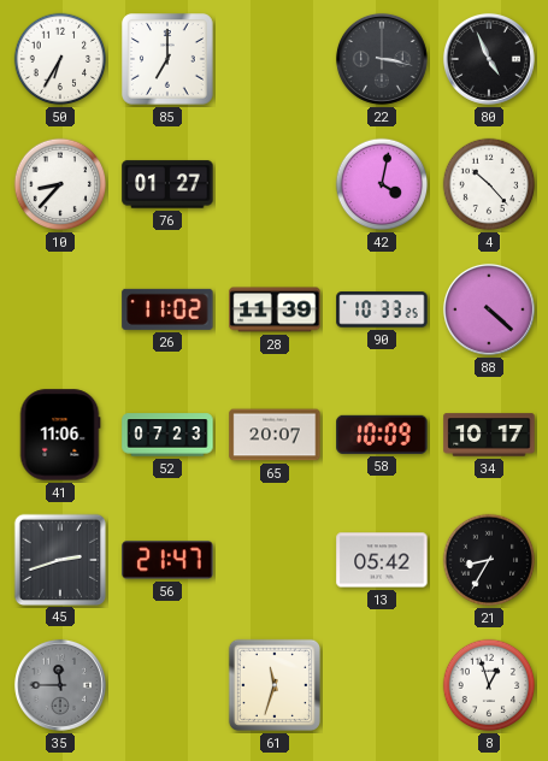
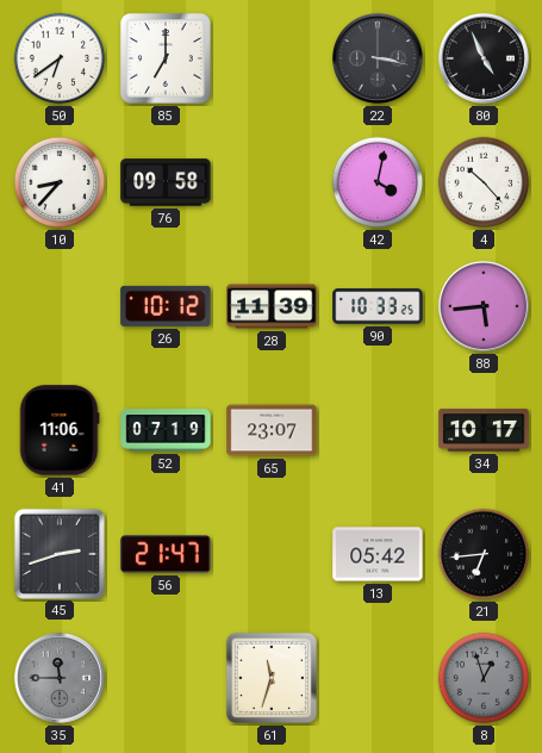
50: 6:35 -> 6:39 (60, 58)
76: 01:27 -> 09:58 (166, 182)
26: 11:02 -> 10:12 (166, 306)
88: 4:22 -> 5:44 (484, 306)
52: 07:23 -> 07:19 (166, 430)
65: 20:07 -> 23:07 (272, 430)
58: 10:09 -> none (382, 435)
21: 8:35 -> 6:44 (484, 554)
8 dial: white -> grey (484, 678)
